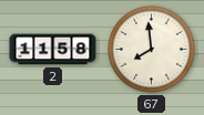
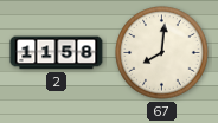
67: 7:59 -> 8:01 (162, 53)
